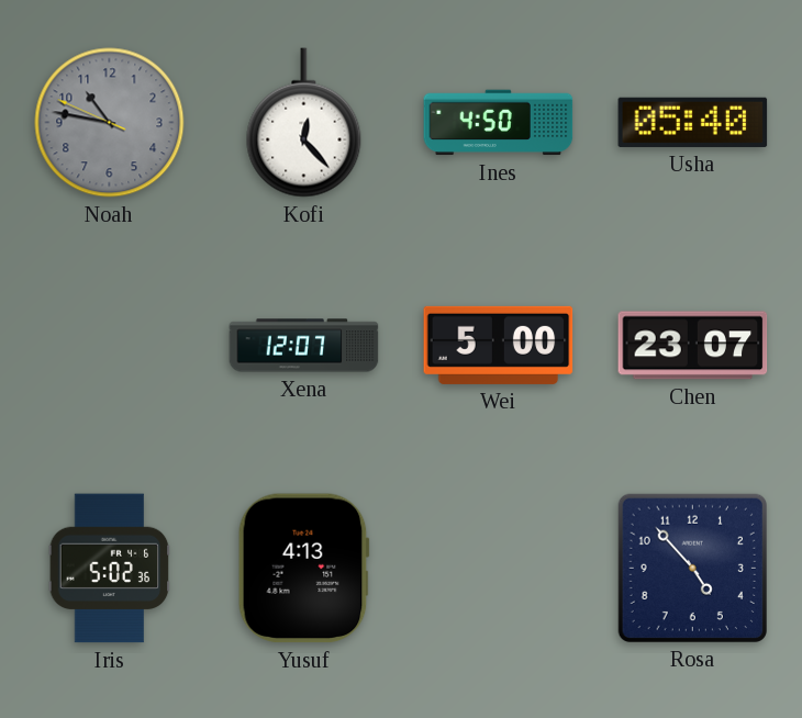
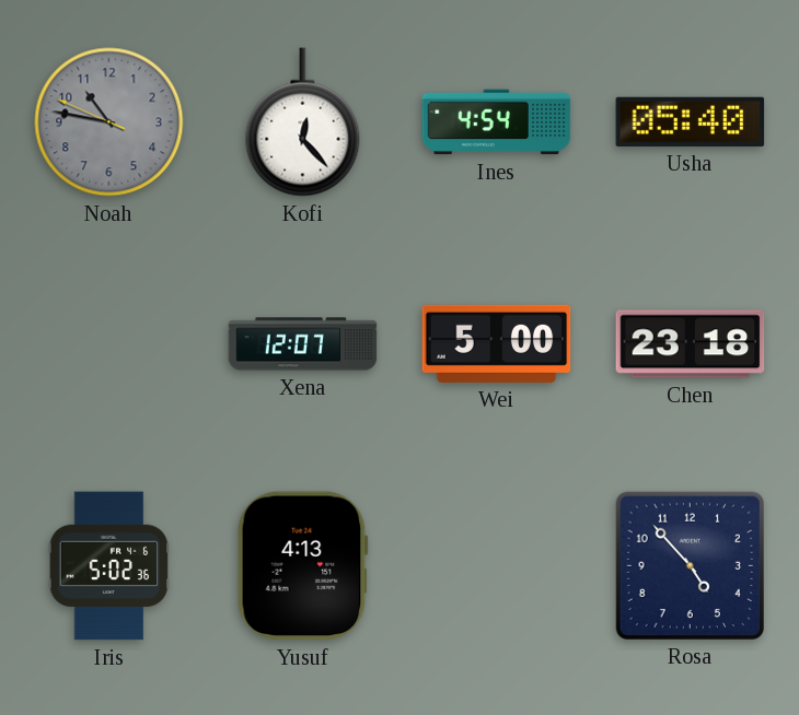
Ines: 4:50 -> 4:54 (497, 122)
Chen: 23:07 -> 23:18 (691, 344)
